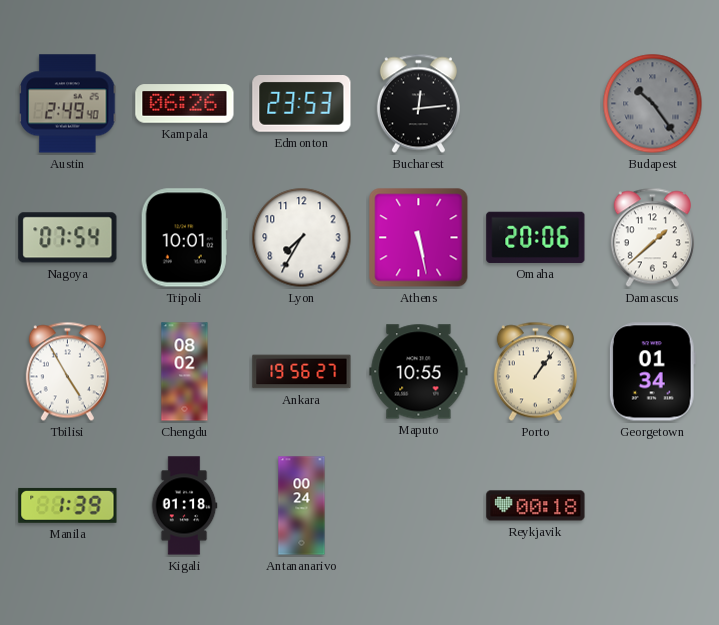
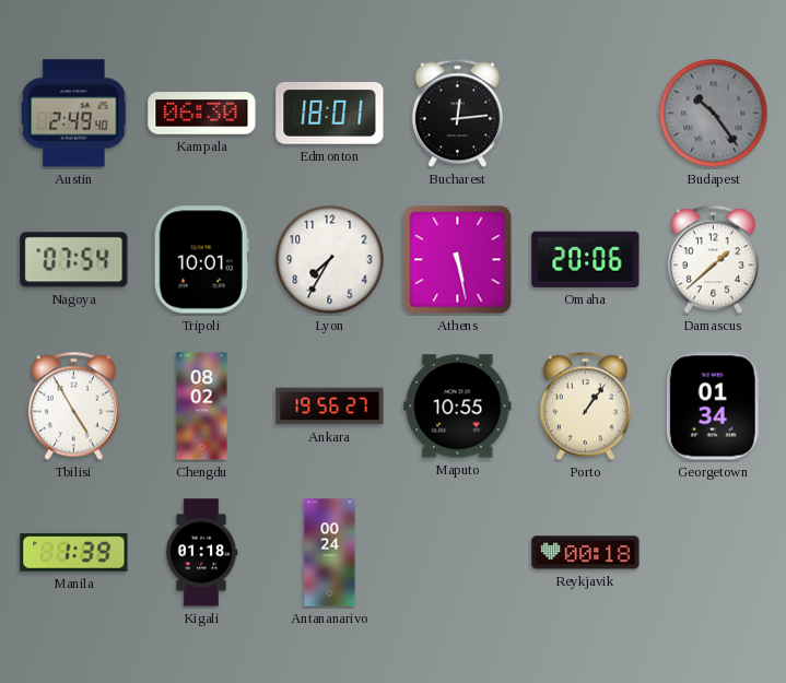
Kampala: 06:26 -> 06:30 (202, 114)
Edmonton: 23:53 -> 18:01 (330, 114)
